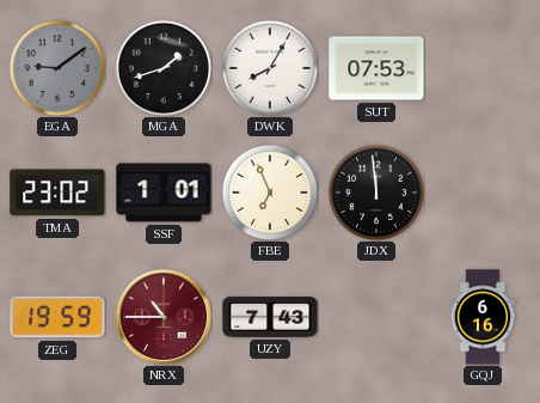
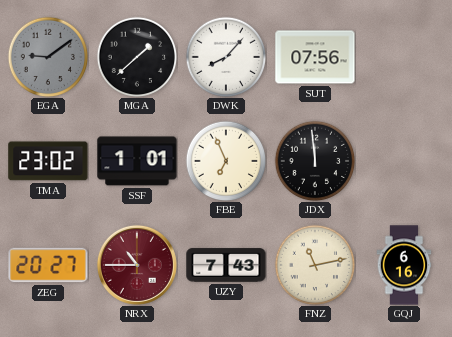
MGA: 1:42 -> 1:38 (137, 57)
DWK: 8:05 -> 8:07 (226, 57)
SUT: 07:53 -> 07:56 (315, 57)
ZEG: 19:59 -> 20:27 (48, 265)
FNZ: none -> 11:13 (315, 265)
